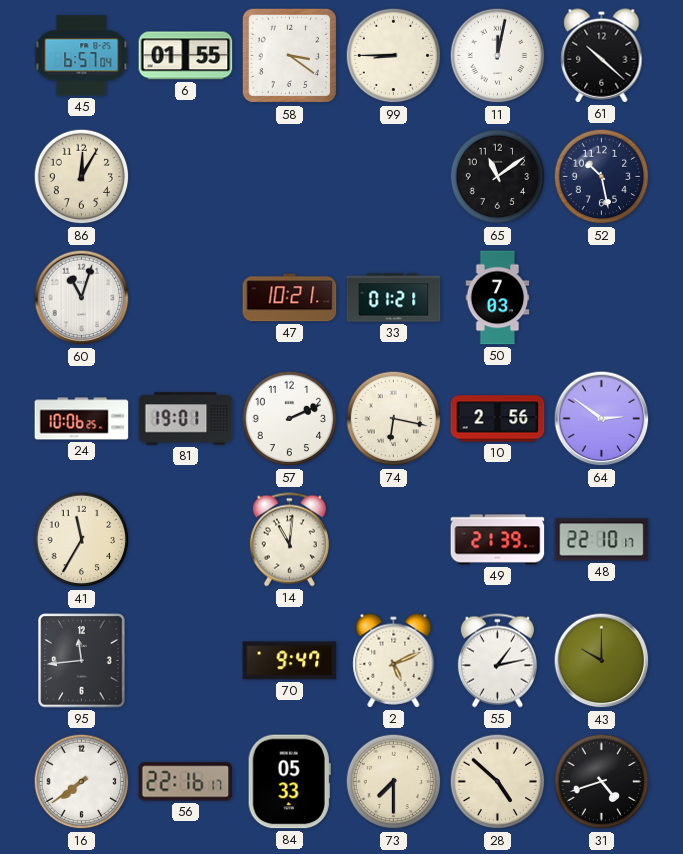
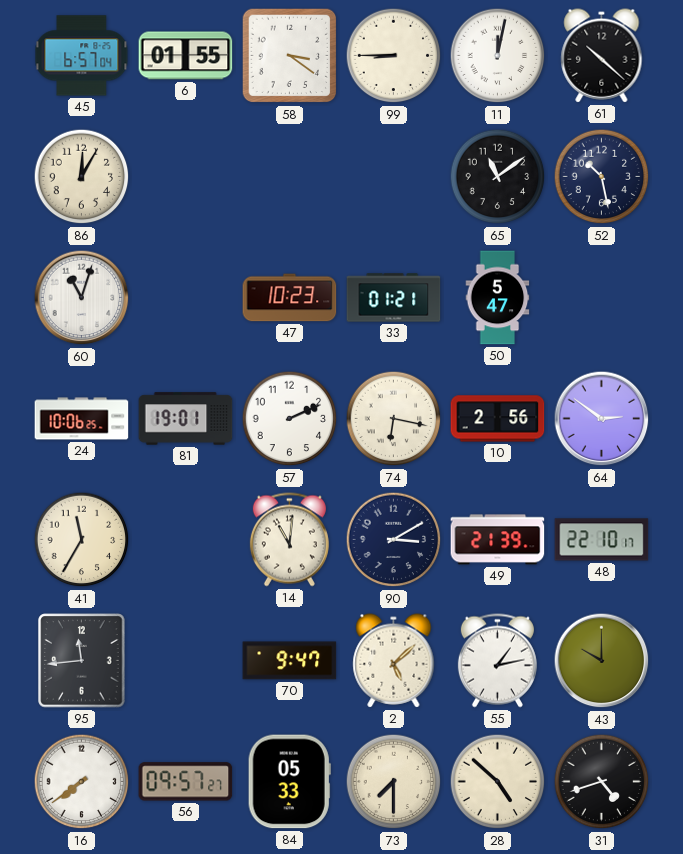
47: 10:21 -> 10:23 (290, 298)
50: 7:03 -> 5:47 (498, 298)
90: none -> 3:10 (394, 540)
2: 5:11 -> 5:08 (394, 661)
56: 22:16 -> 09:57 (186, 782)
